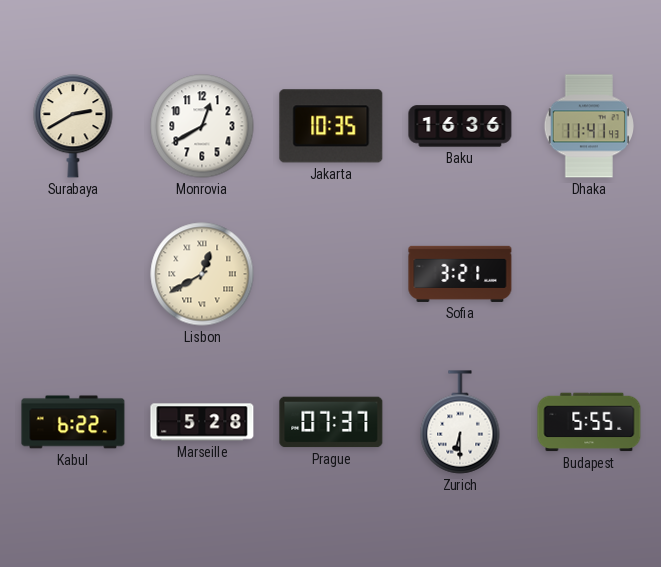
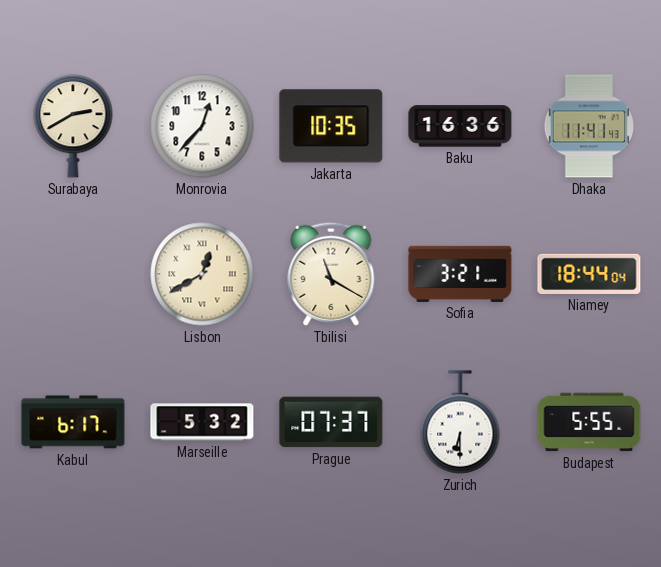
Monrovia: 12:40 -> 12:37 (202, 126)
Tbilisi: none -> 11:20 (331, 274)
Niamey: none -> 18:44 (589, 274)
Kabul: 6:22 -> 6:17 (73, 422)
Marseille: 5:28 -> 5:32 (202, 422)
